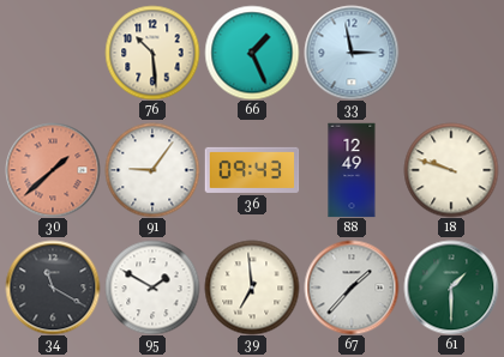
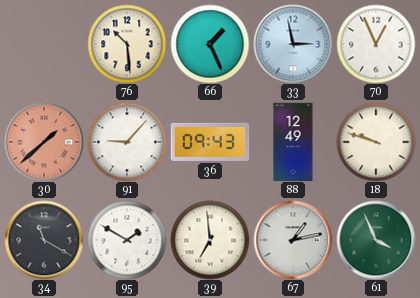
70: none -> 12:56 (376, 44)
91: 9:06 -> 9:07 (127, 142)
67: 1:37 -> 1:13 (293, 240)
61: 1:30 -> 3:56 (376, 240)
